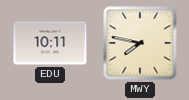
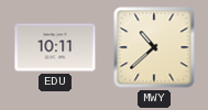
MWY: 7:47 -> 10:38 (154, 47)
